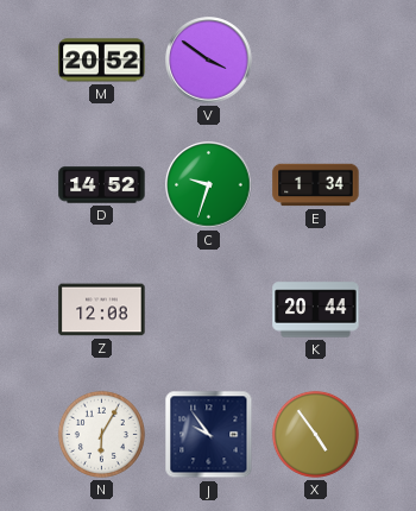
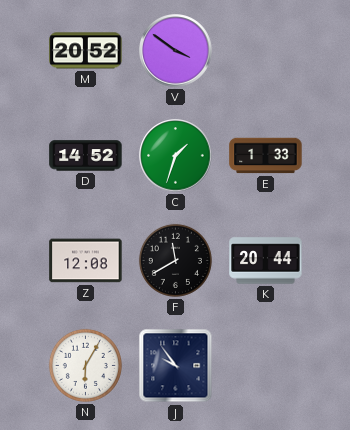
C: 9:33 -> 1:33 (176, 156)
E: 1:34 -> 1:33 (266, 156)
F: none -> 11:40 (175, 260)
X: 4:54 -> none (315, 434)
